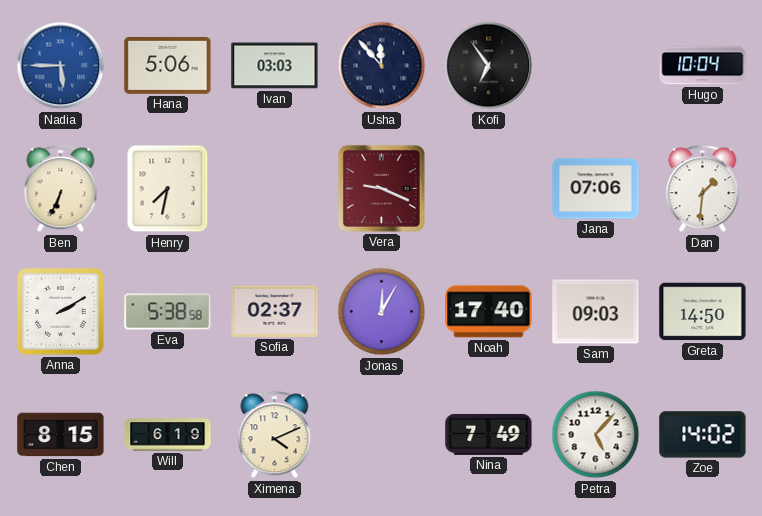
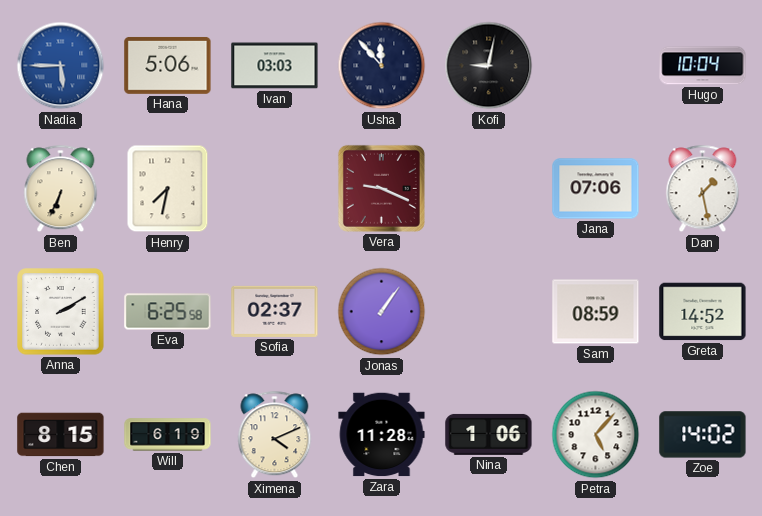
Kofi: 6:54 -> 9:02 (489, 66)
Dan: 1:31 -> 1:28 (703, 189)
Eva: 5:38 -> 6:25 (168, 312)
Jonas: 12:05 -> 1:06 (382, 312)
Noah: 17:40 -> none (489, 312)
Sam: 09:03 -> 08:59 (596, 312)
Greta: 14:50 -> 14:52 (703, 312)
Zara: none -> 11:28 (382, 435)
Nina: 7:49 -> 1:06 (489, 434)
